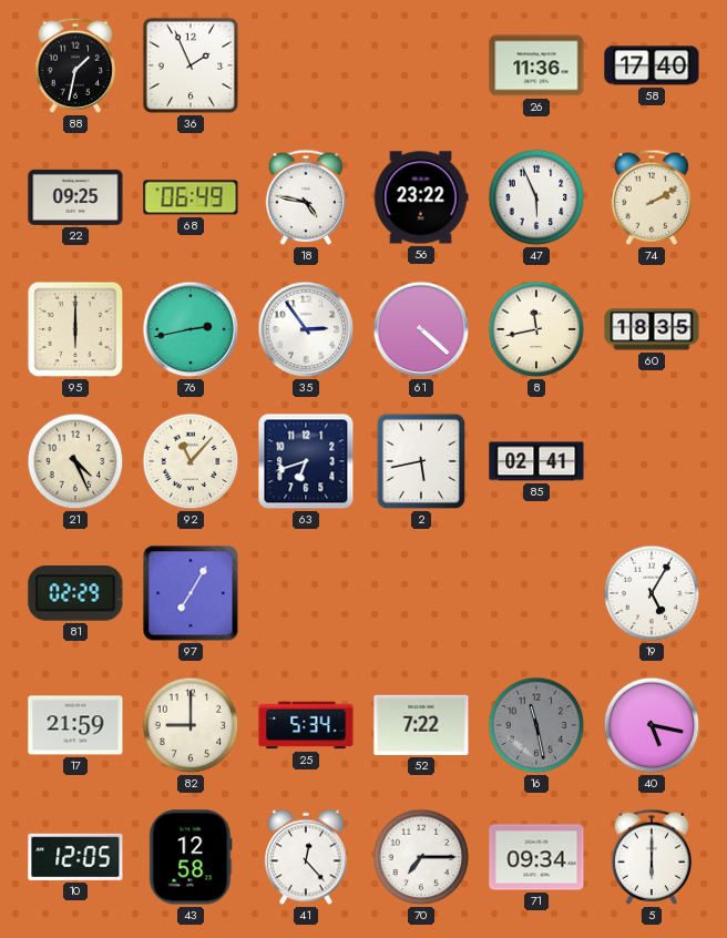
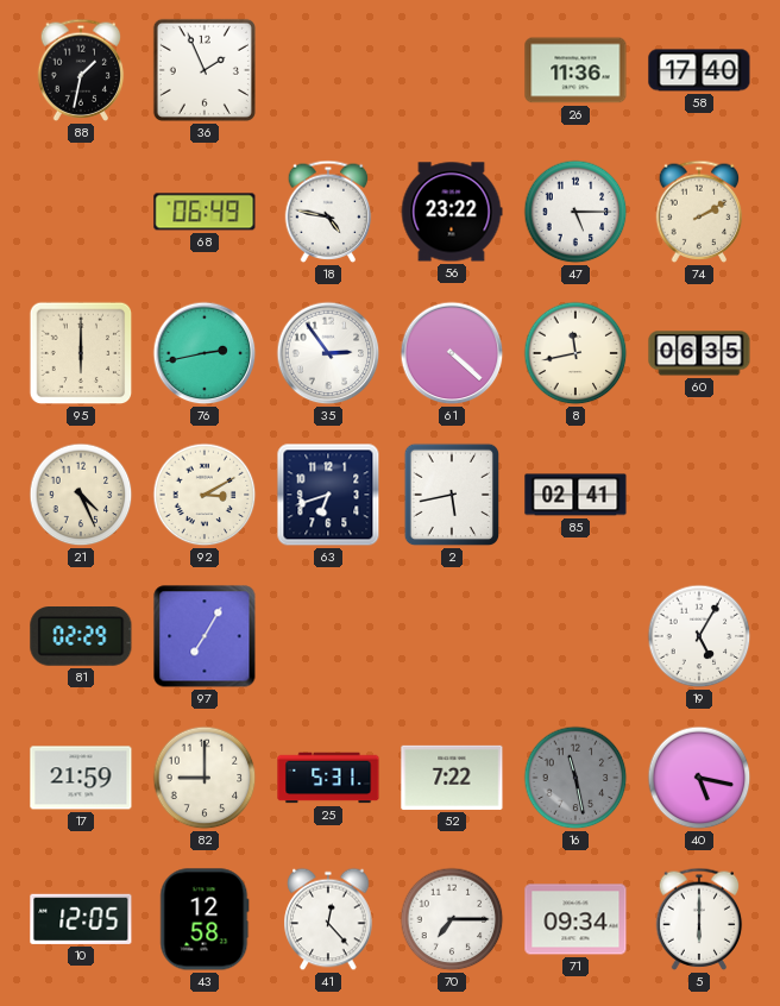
22: 09:25 -> none (75, 197)
47: 5:56 -> 5:15 (575, 212)
60: 18:35 -> 06:35 (699, 353)
92: 11:07 -> 3:10 (205, 495)
25: 5:34 -> 5:31 (328, 778)
